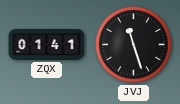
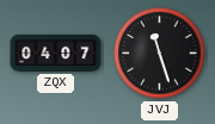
ZQX: 01:41 -> 04:07 (56, 52)
